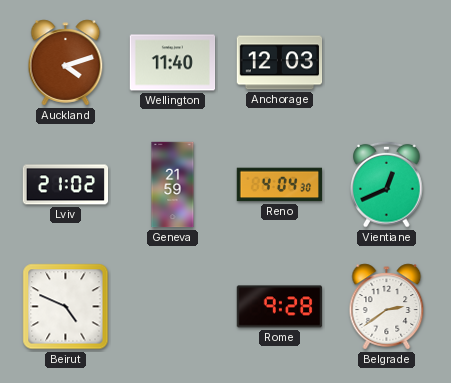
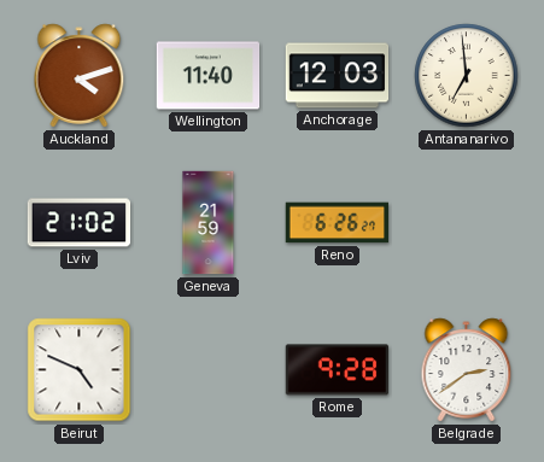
Antananarivo: none -> 6:59 (467, 76)
Reno: 4:04 -> 6:26 (338, 223)
Vientiane: 12:41 -> none (387, 184)
